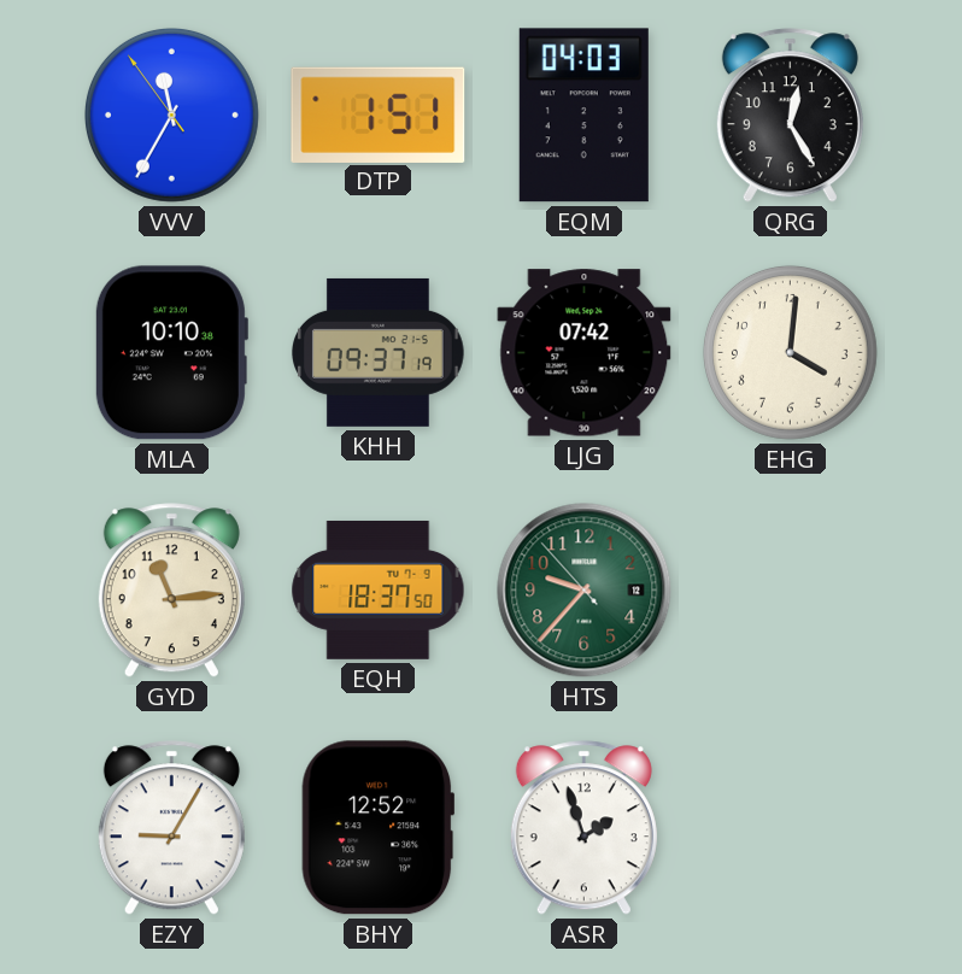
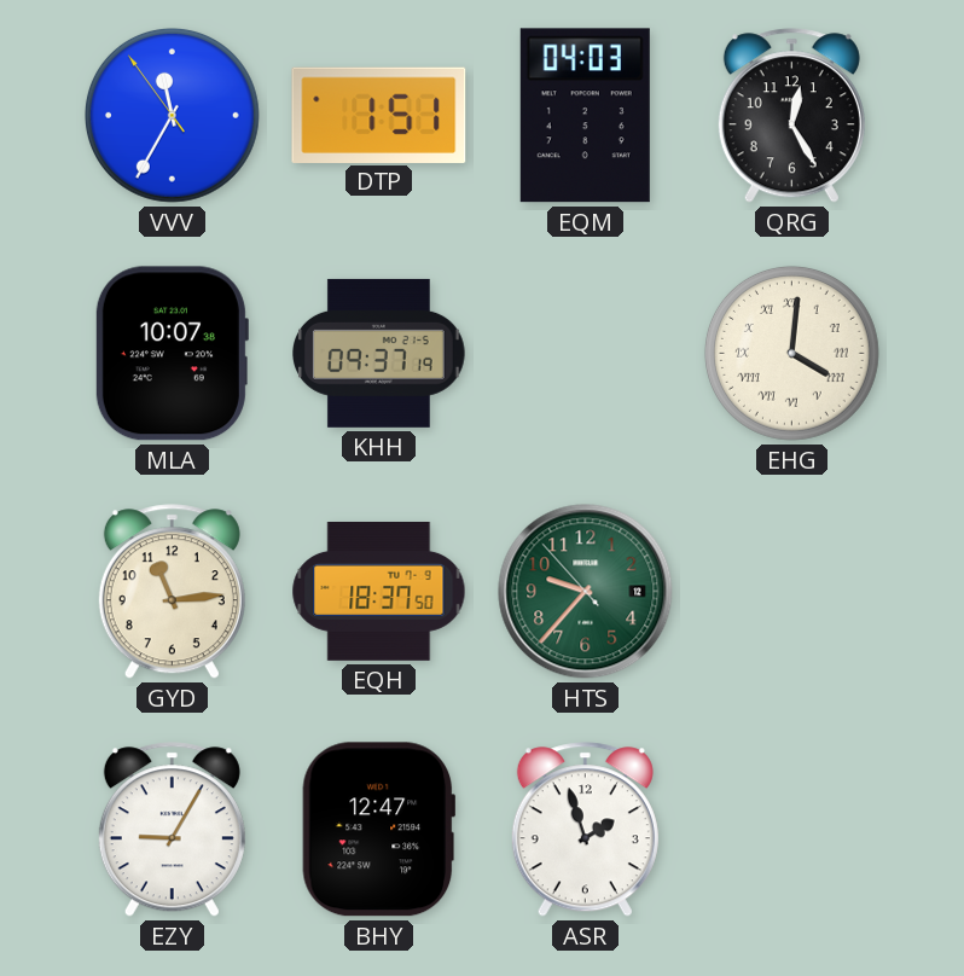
MLA: 10:10 -> 10:07 (172, 354)
LJG: 07:42 -> none (585, 353)
EHG numerals: Arabic -> Roman (791, 353)
BHY: 12:52 -> 12:47 (378, 830)
